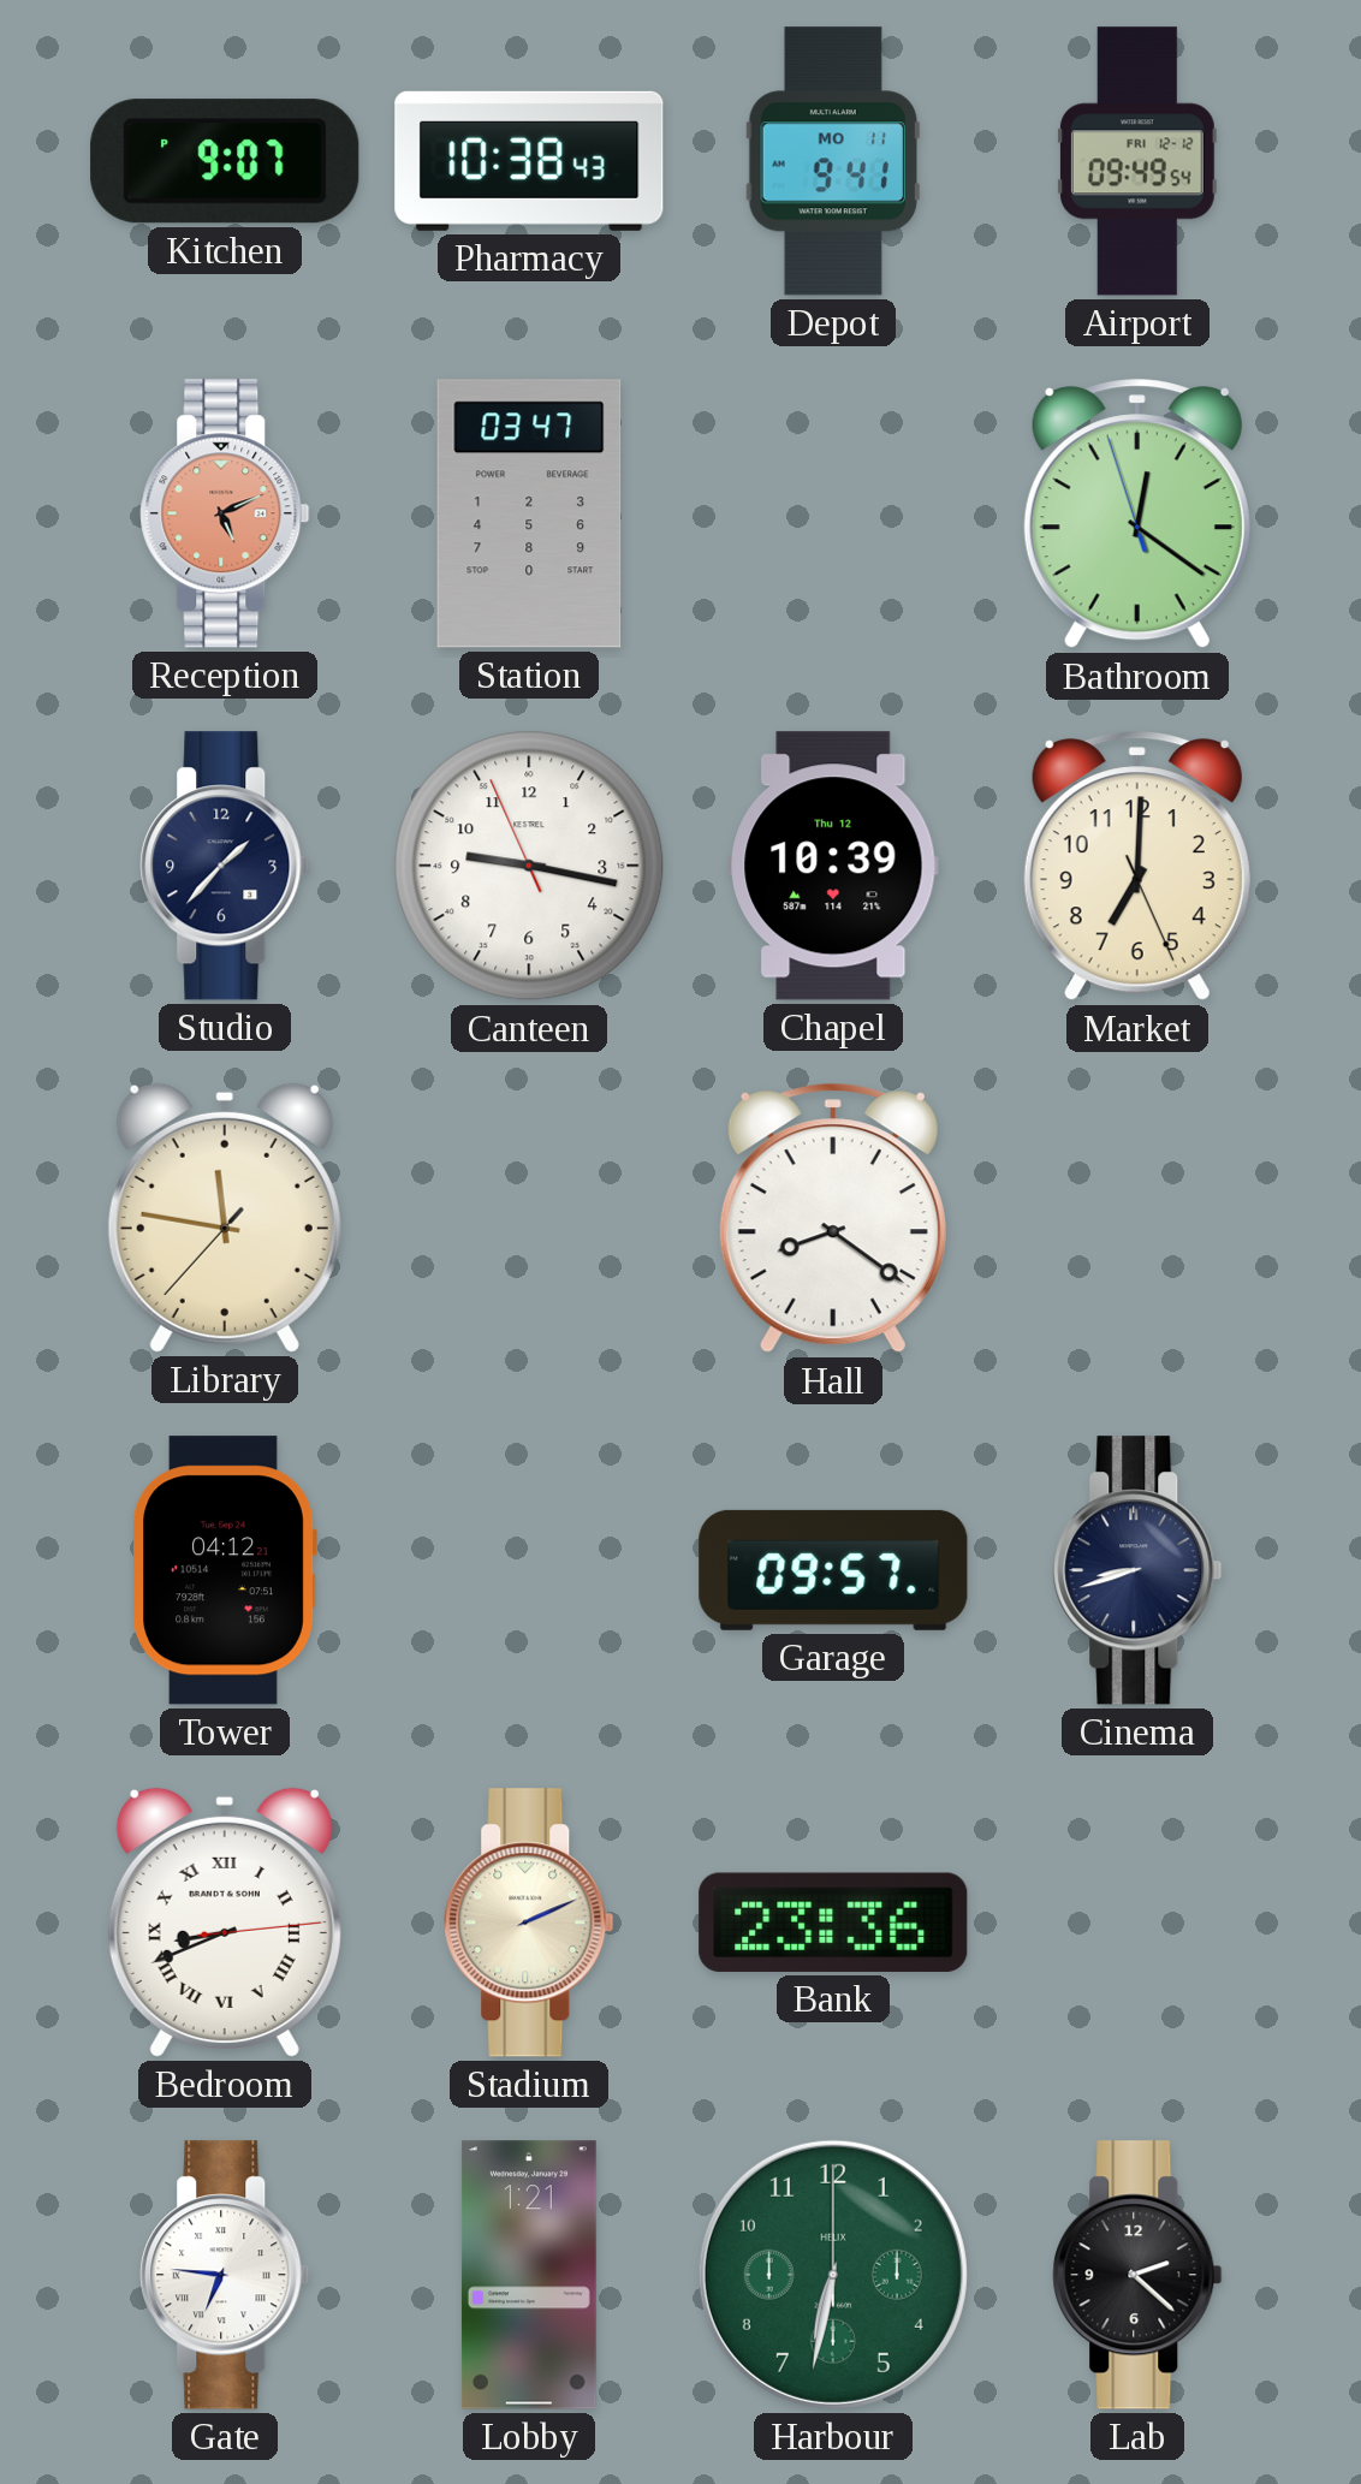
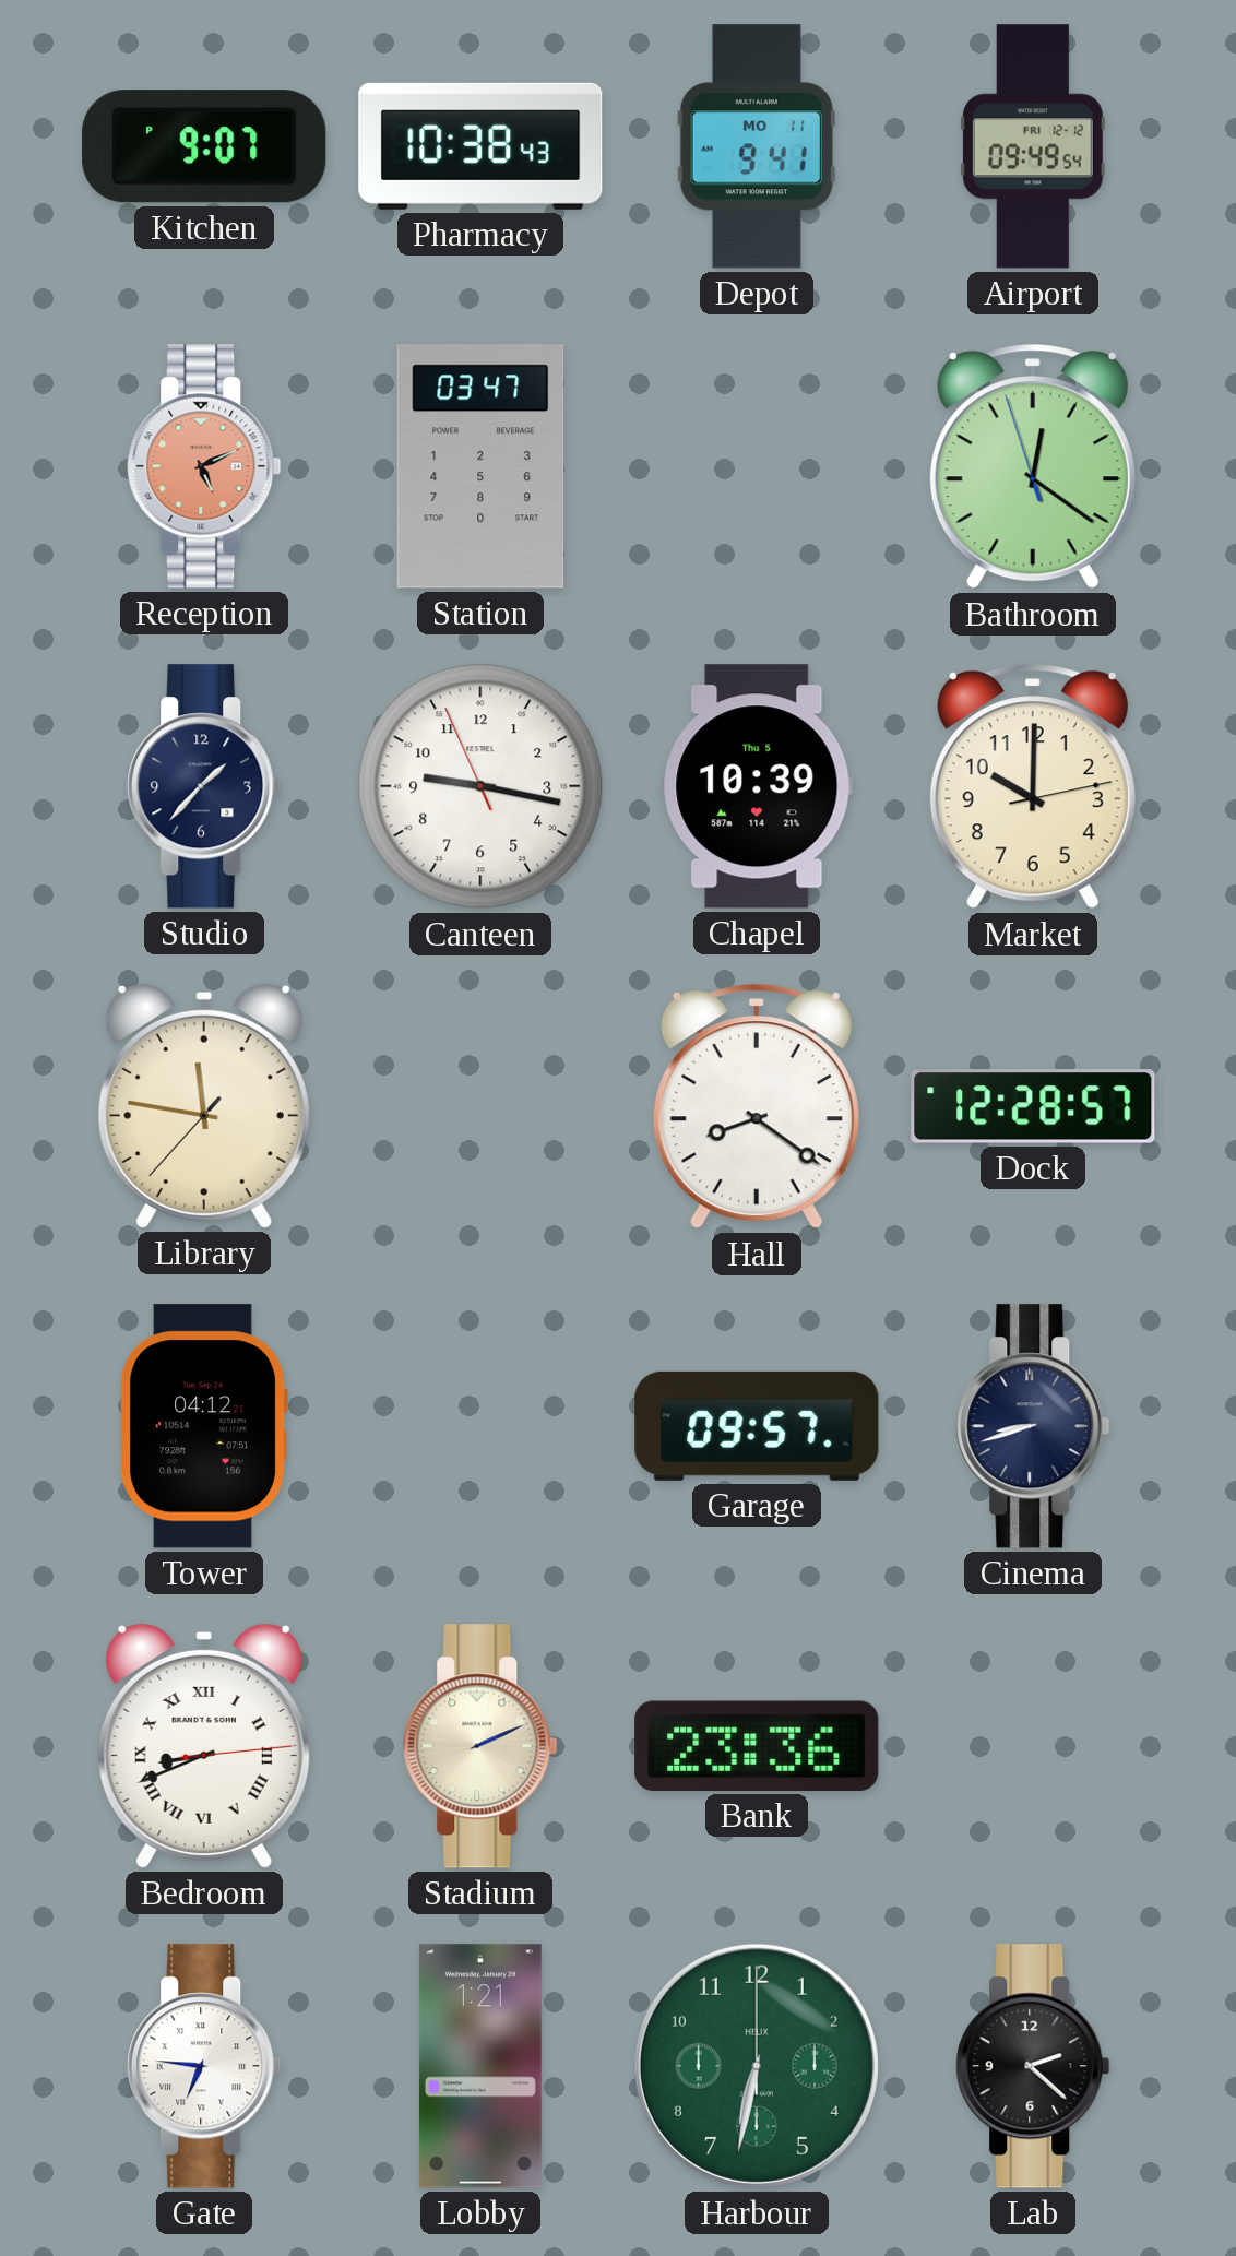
Chapel date: Thu 12 -> Thu 5 (757, 786)
Market: 7:00 -> 10:00 (1033, 787)
Dock: none -> 12:28 (1033, 1106)
